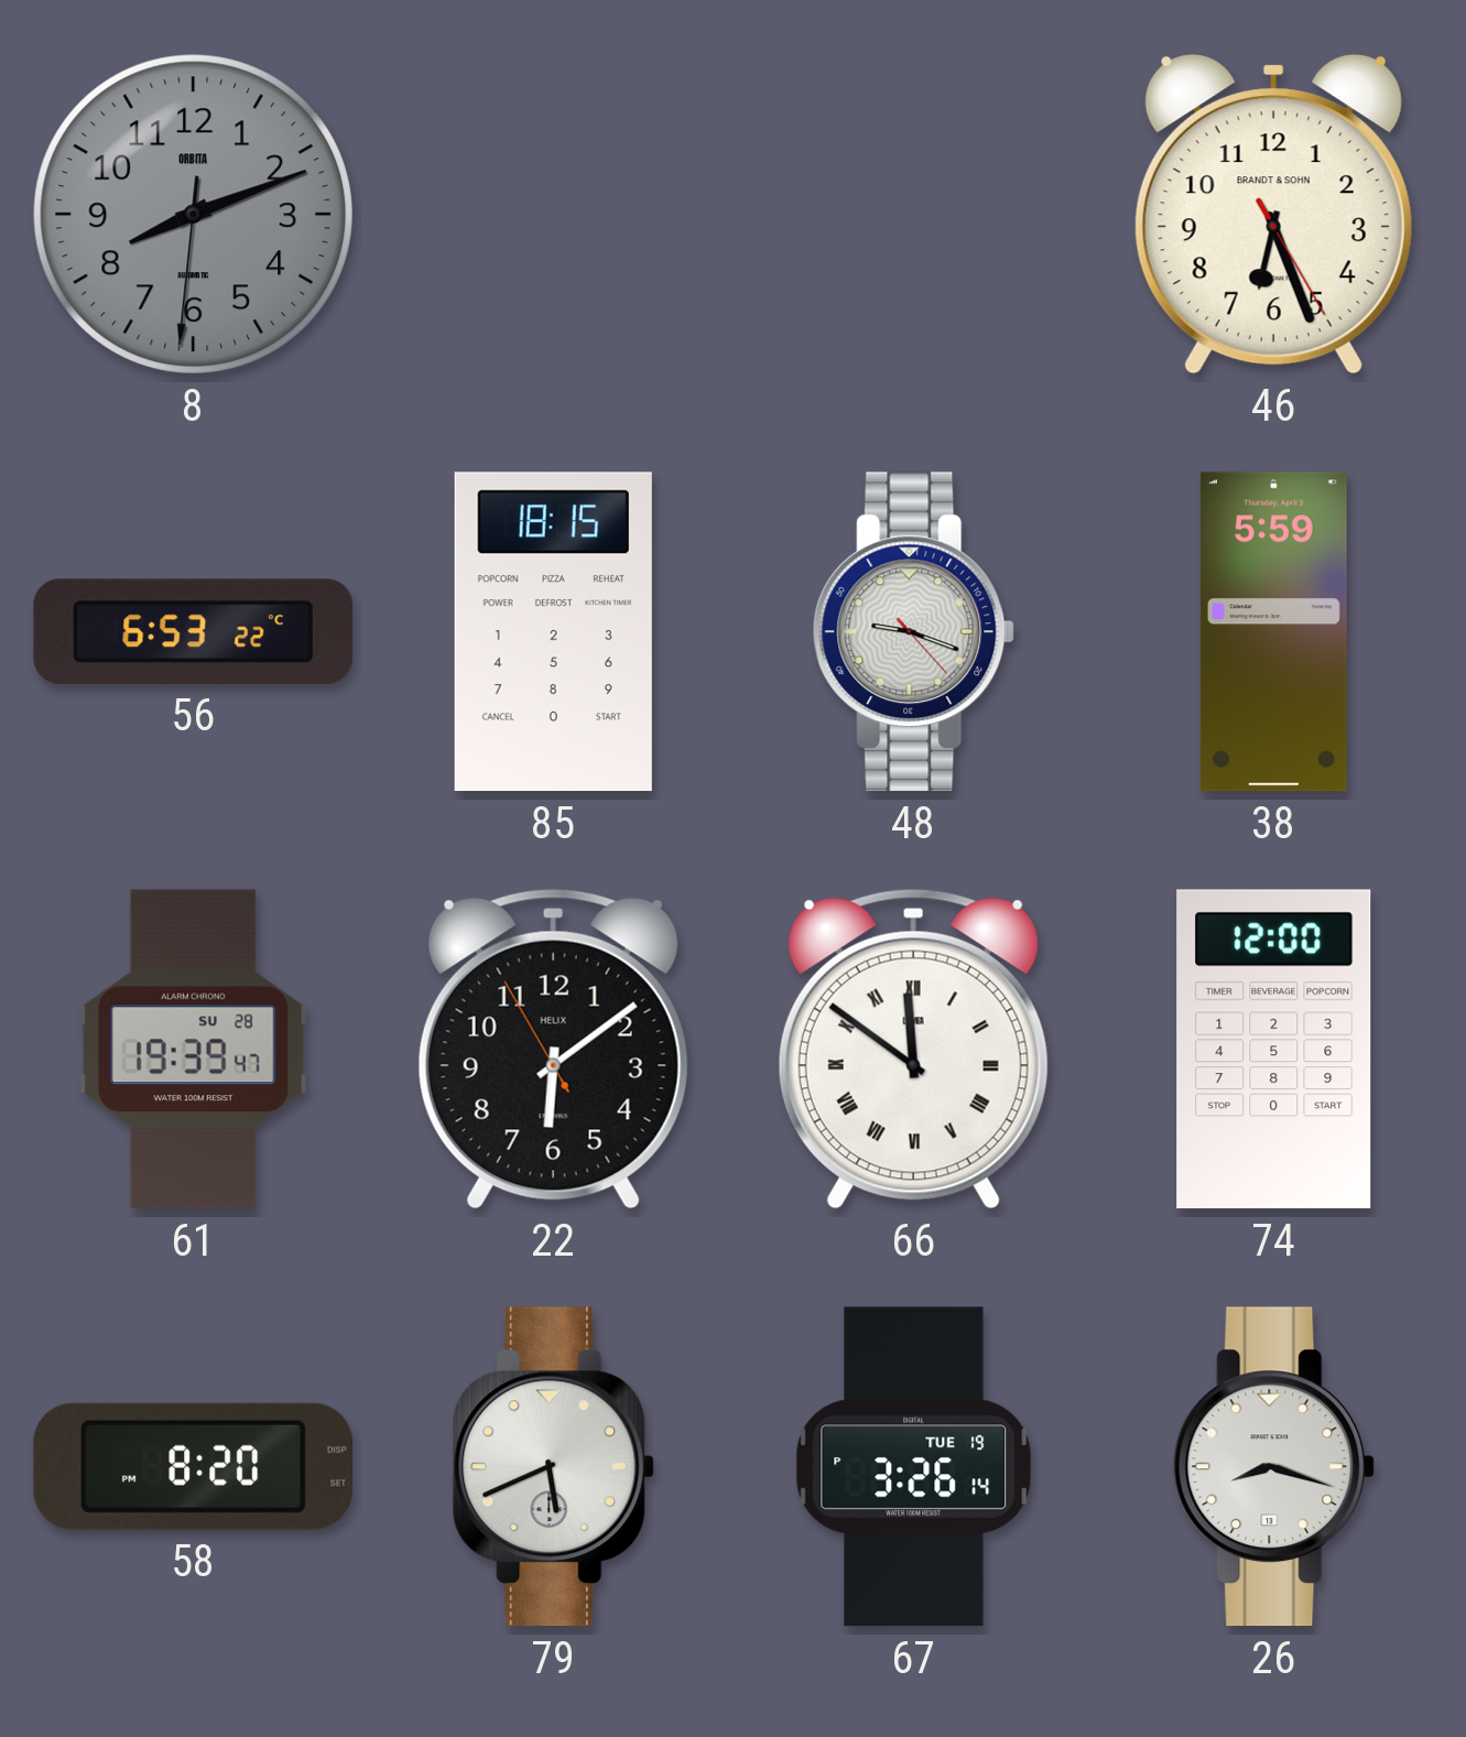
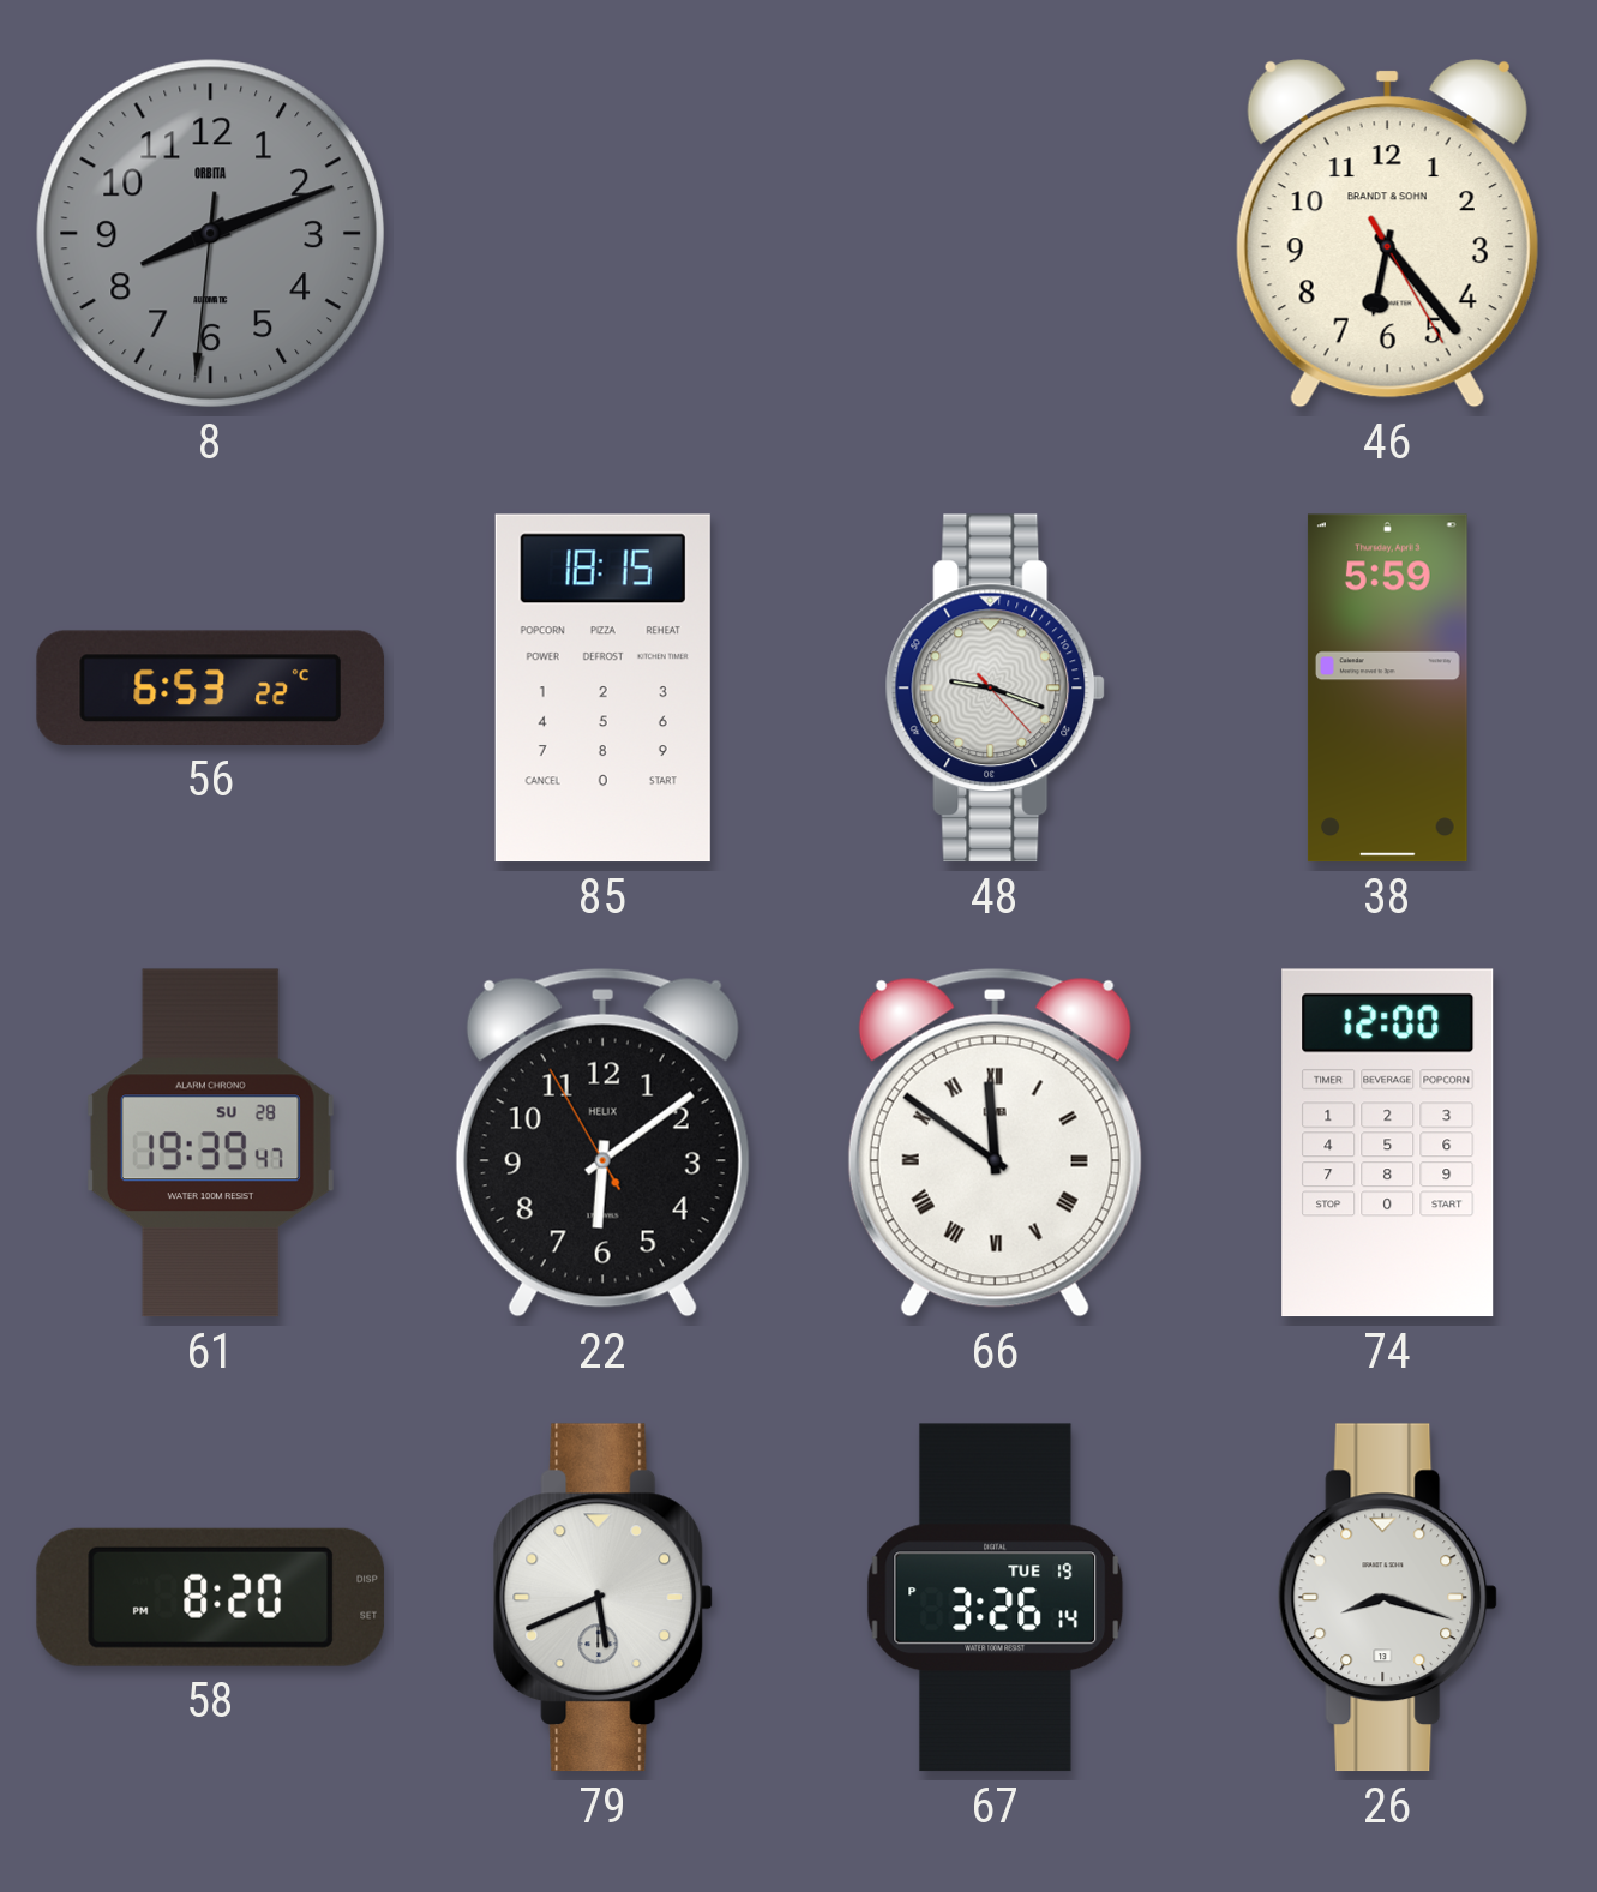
46: 6:26 -> 6:23 (1387, 234)
